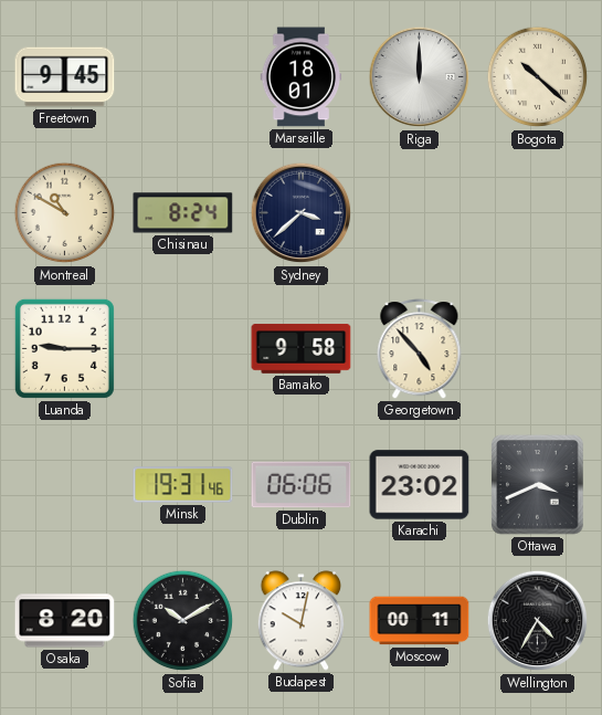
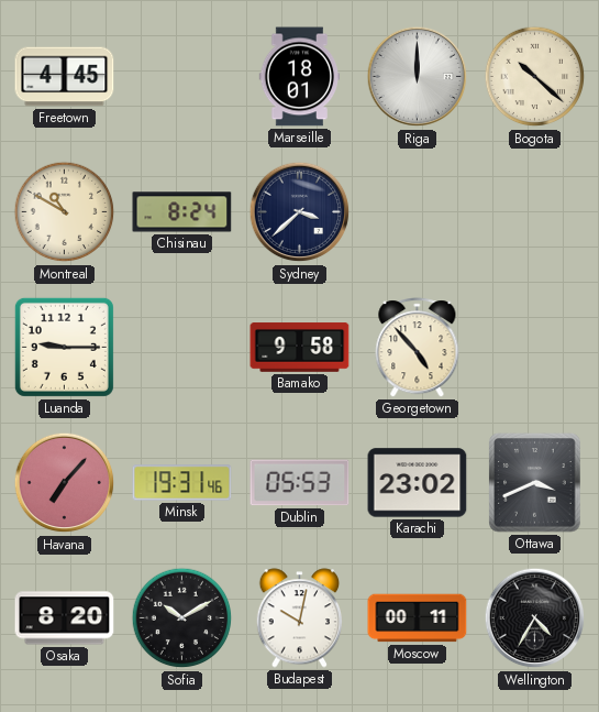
Freetown: 9:45 -> 4:45 (65, 77)
Havana: none -> 7:07 (65, 483)
Dublin: 06:06 -> 05:53 (300, 483)
